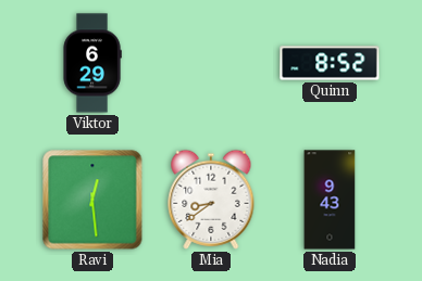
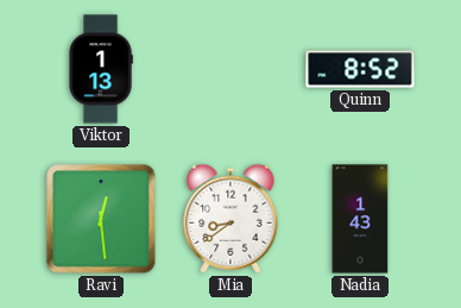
Viktor: 6:29 -> 1:13 (101, 69)
Nadia: 9:43 -> 1:43 (360, 219)
